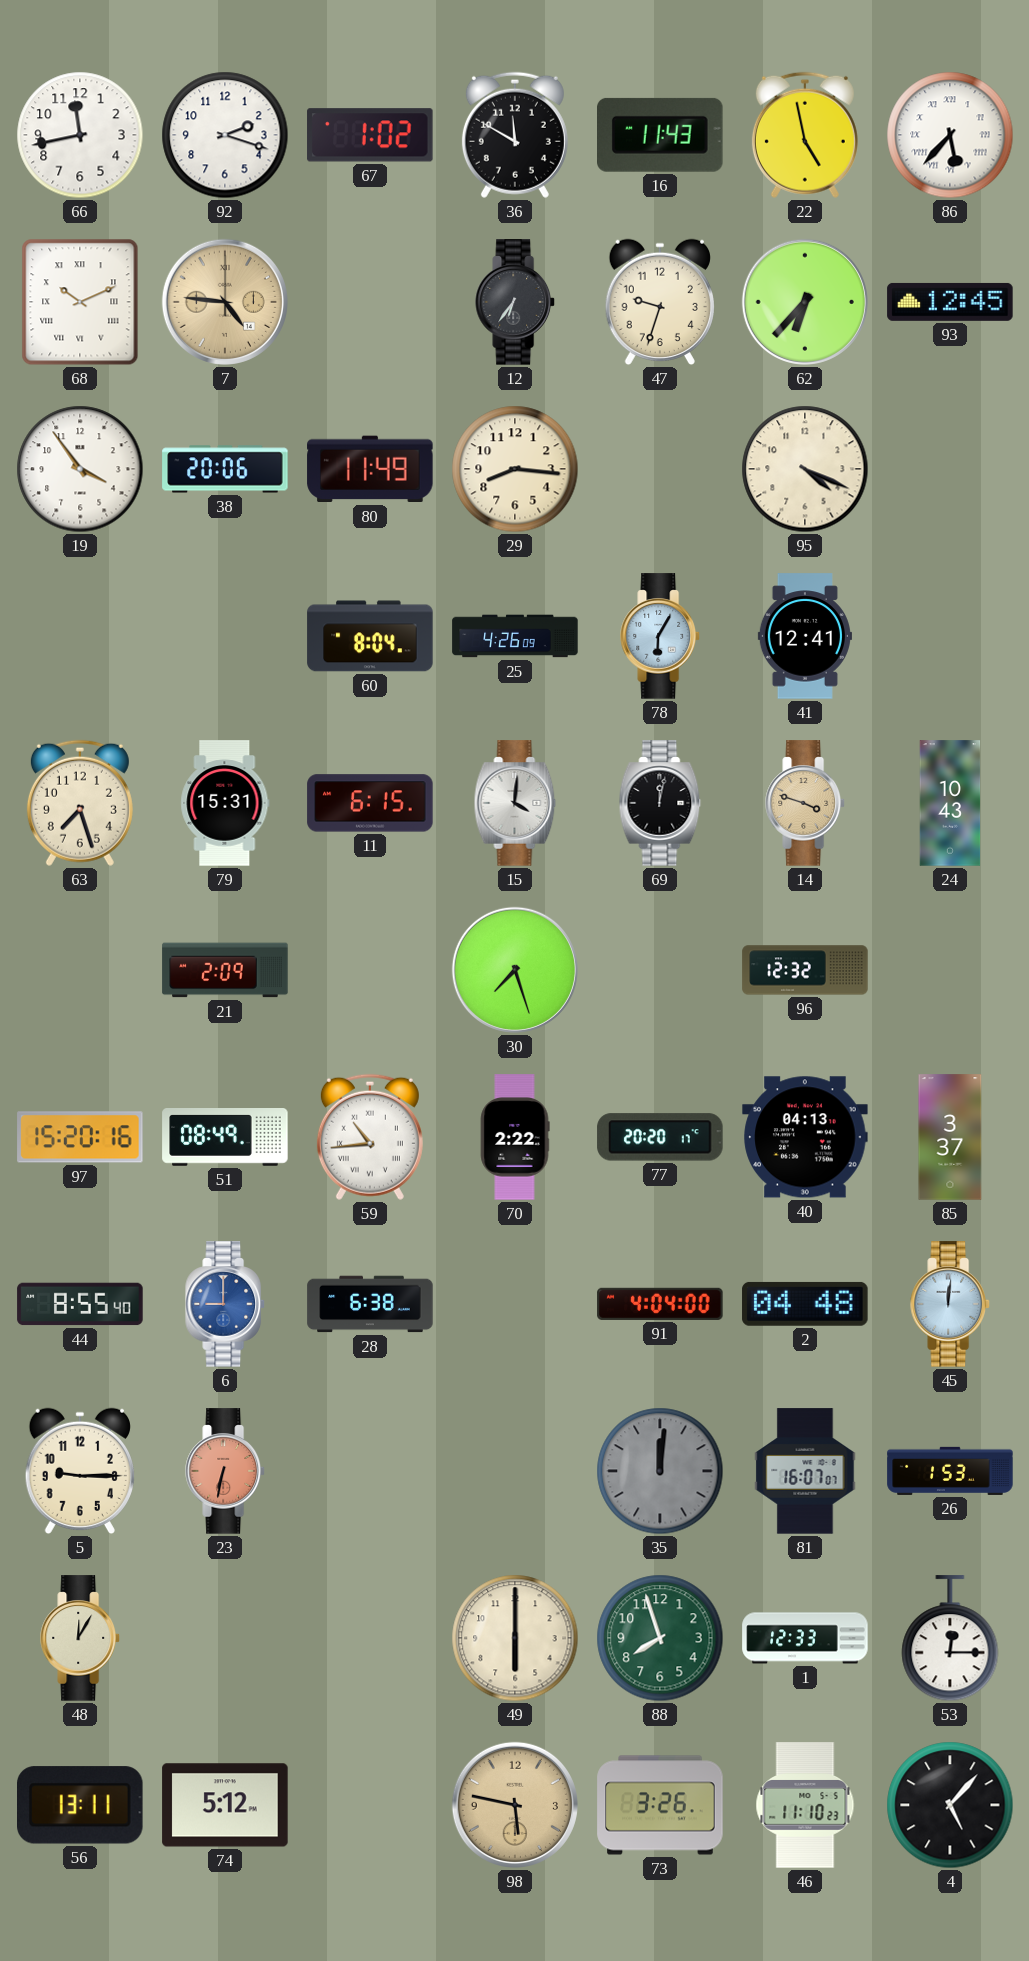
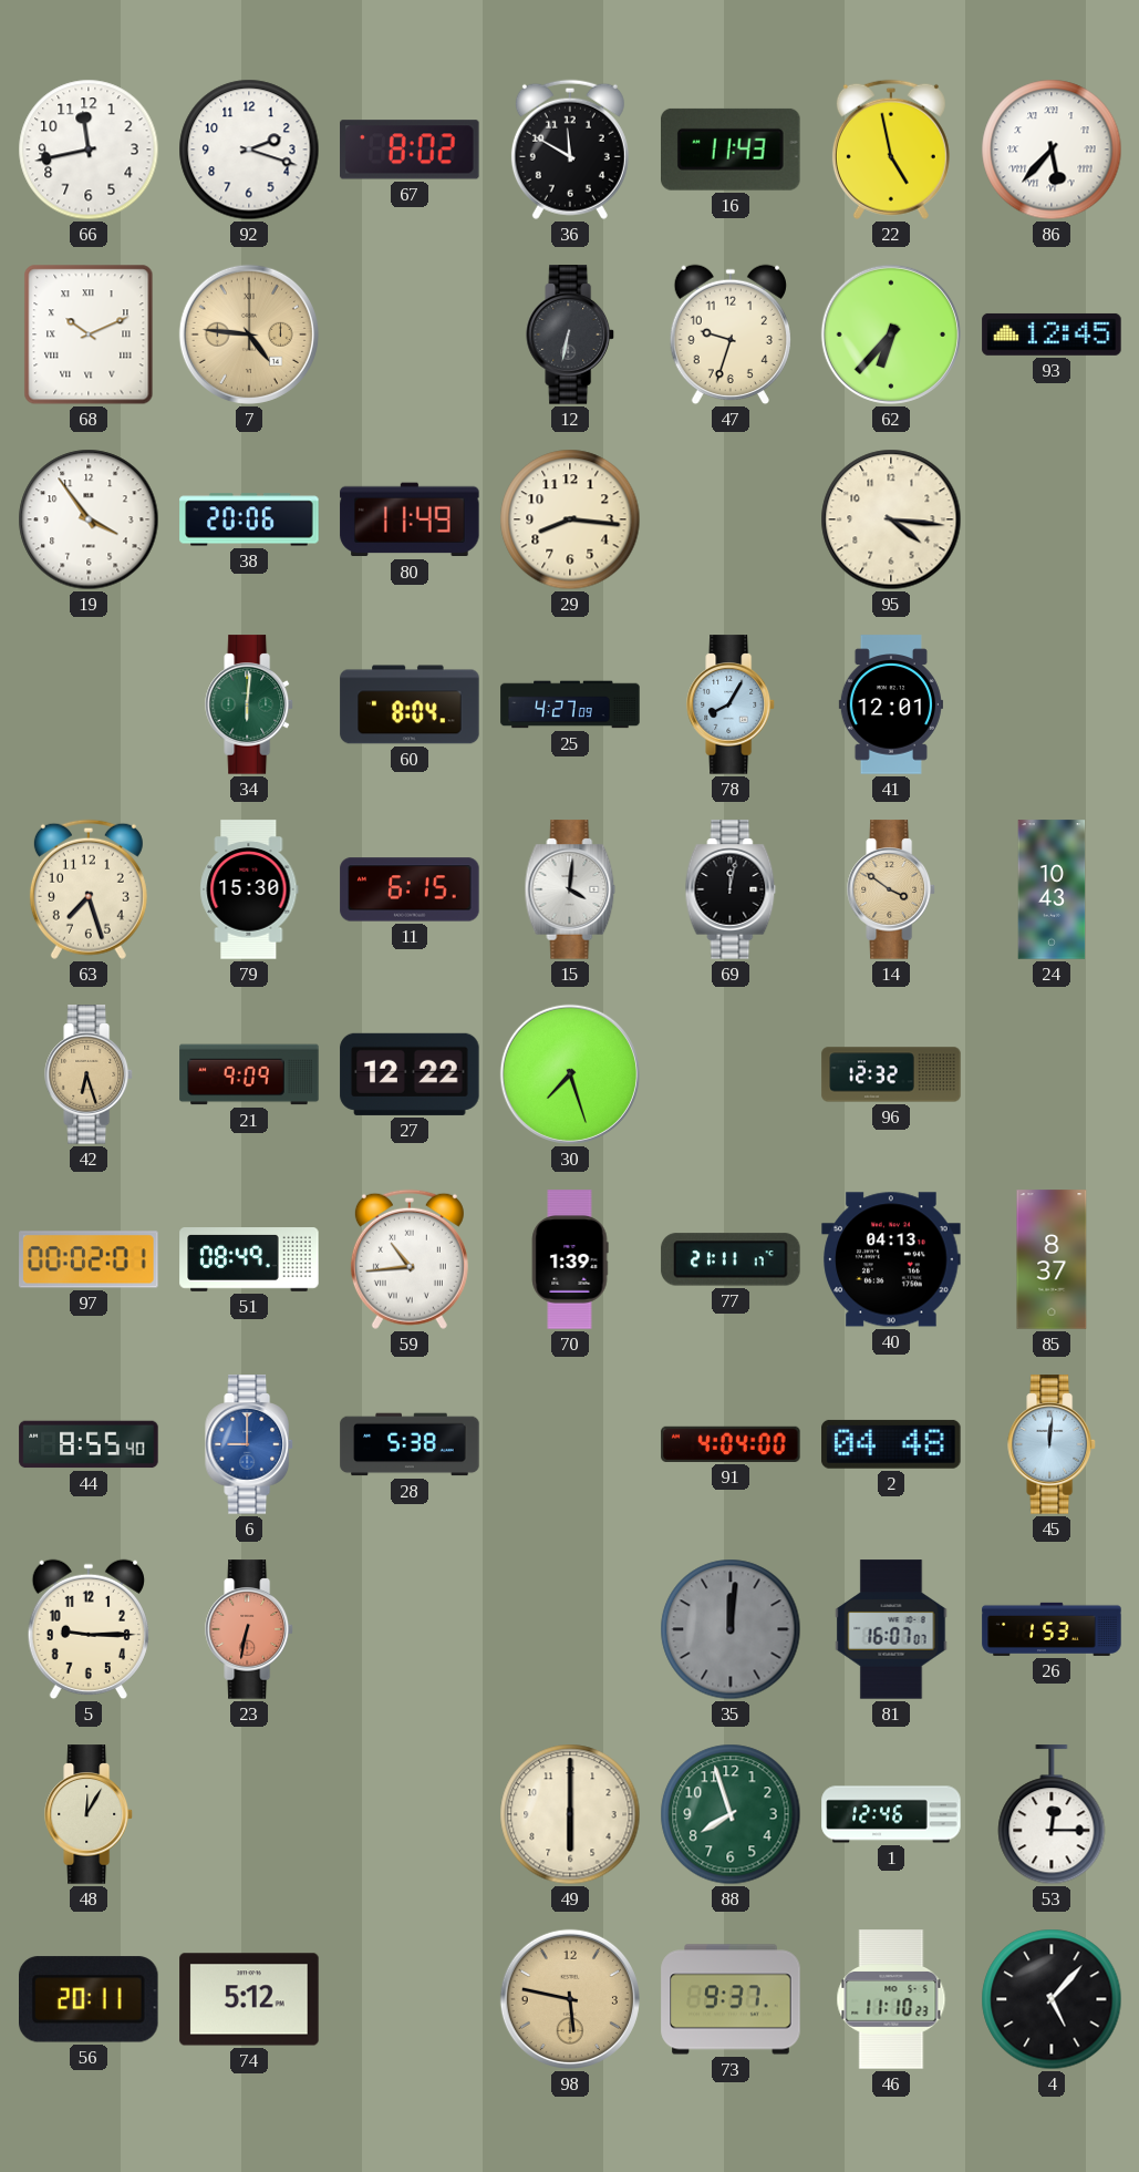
67: 1:02 -> 8:02 (410, 150)
12: 6:36 -> 6:32 (570, 334)
95: 4:19 -> 4:16 (891, 519)
34: none -> 6:01 (249, 704)
25: 4:26 -> 4:27 (570, 704)
78: 6:05 -> 8:05 (731, 704)
41: 12:41 -> 12:01 (891, 704)
79: 15:31 -> 15:30 (249, 889)
14: 3:48 -> 3:51 (891, 889)
42: none -> 6:27 (89, 1074)
21: 2:09 -> 9:09 (249, 1074)
27: none -> 12:22 (410, 1074)
97: 15:20 -> 00:02 (89, 1259)
70: 2:22 -> 1:39 (570, 1259)
77: 20:20 -> 21:11 (731, 1259)
85: 3:37 -> 8:37 (1052, 1259)
28: 6:38 -> 5:38 (410, 1444)
1: 12:33 -> 12:46 (891, 1814)
56: 13:11 -> 20:11 (90, 1999)
73: 3:26 -> 9:37 (731, 1999)
